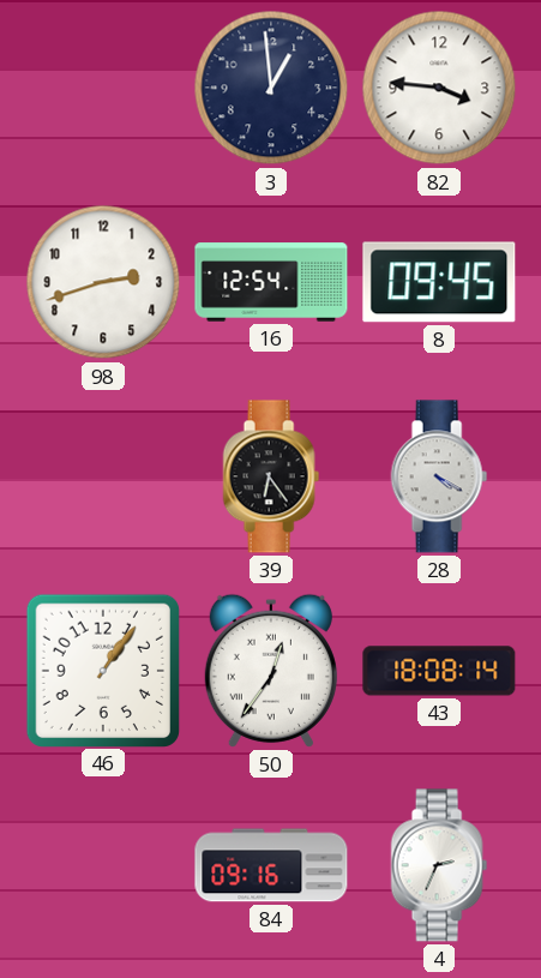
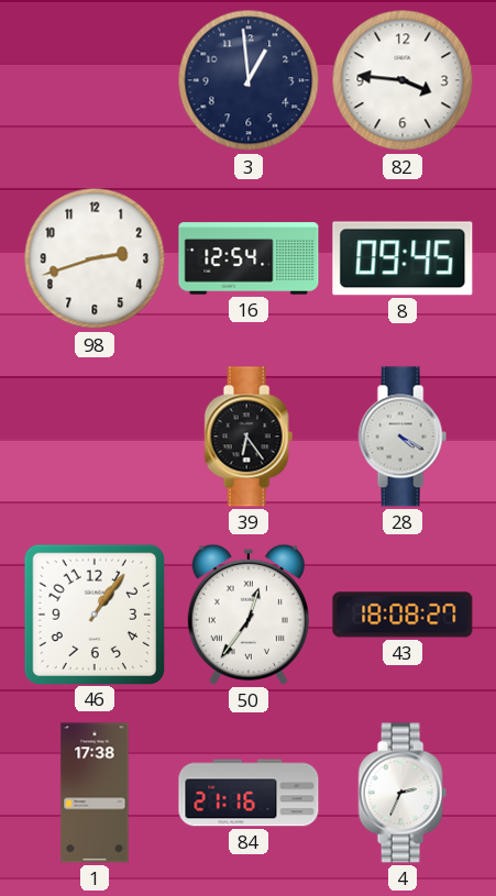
43: 18:08:14 -> 18:08:27 (403, 615)
1: none -> 17:38 (95, 793)
84: 09:16 -> 21:16 (249, 793)
